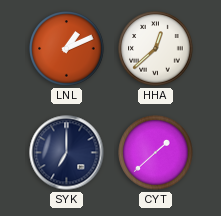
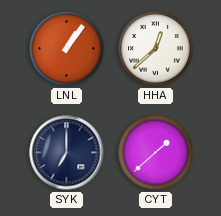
LNL: 1:11 -> 1:06 (67, 49)
